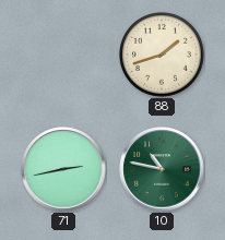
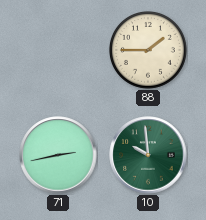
88: 1:42 -> 1:45 (148, 50)
10: 10:47 -> 9:59 (148, 155)
